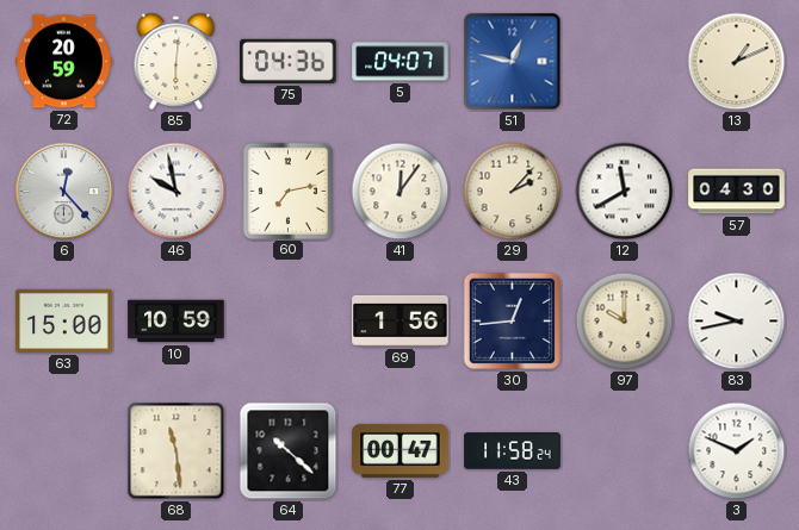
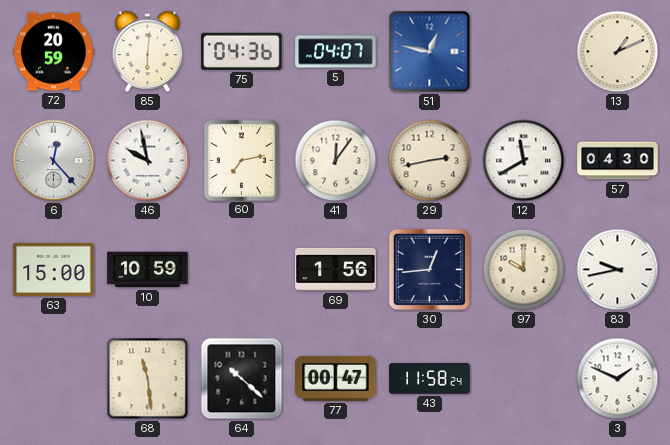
29: 2:07 -> 2:43 (430, 161)
